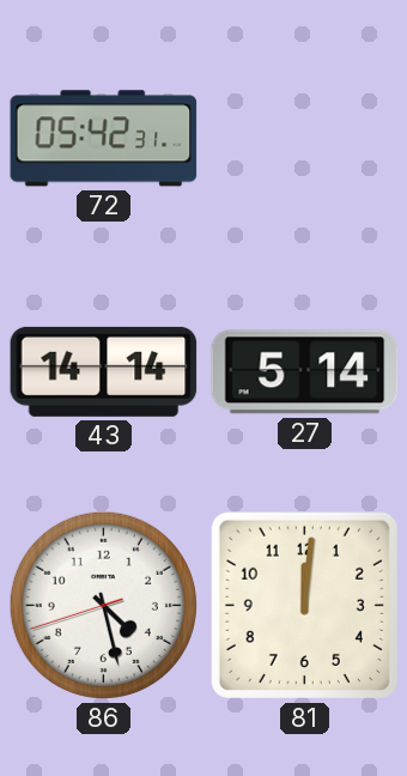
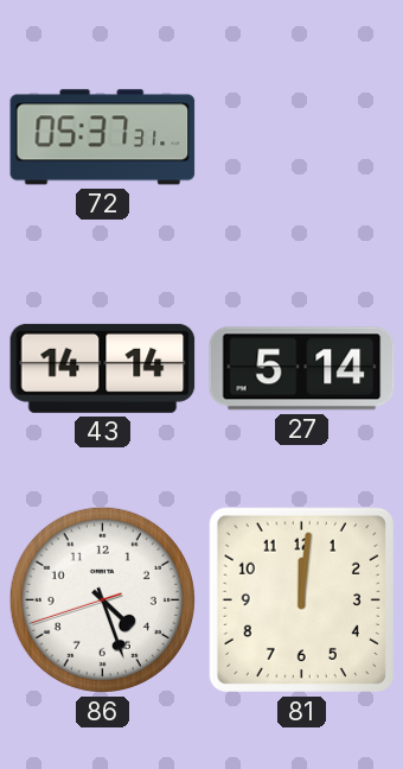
72: 05:42 -> 05:37 (103, 138)
86: 4:27 -> 4:26 (102, 599)
